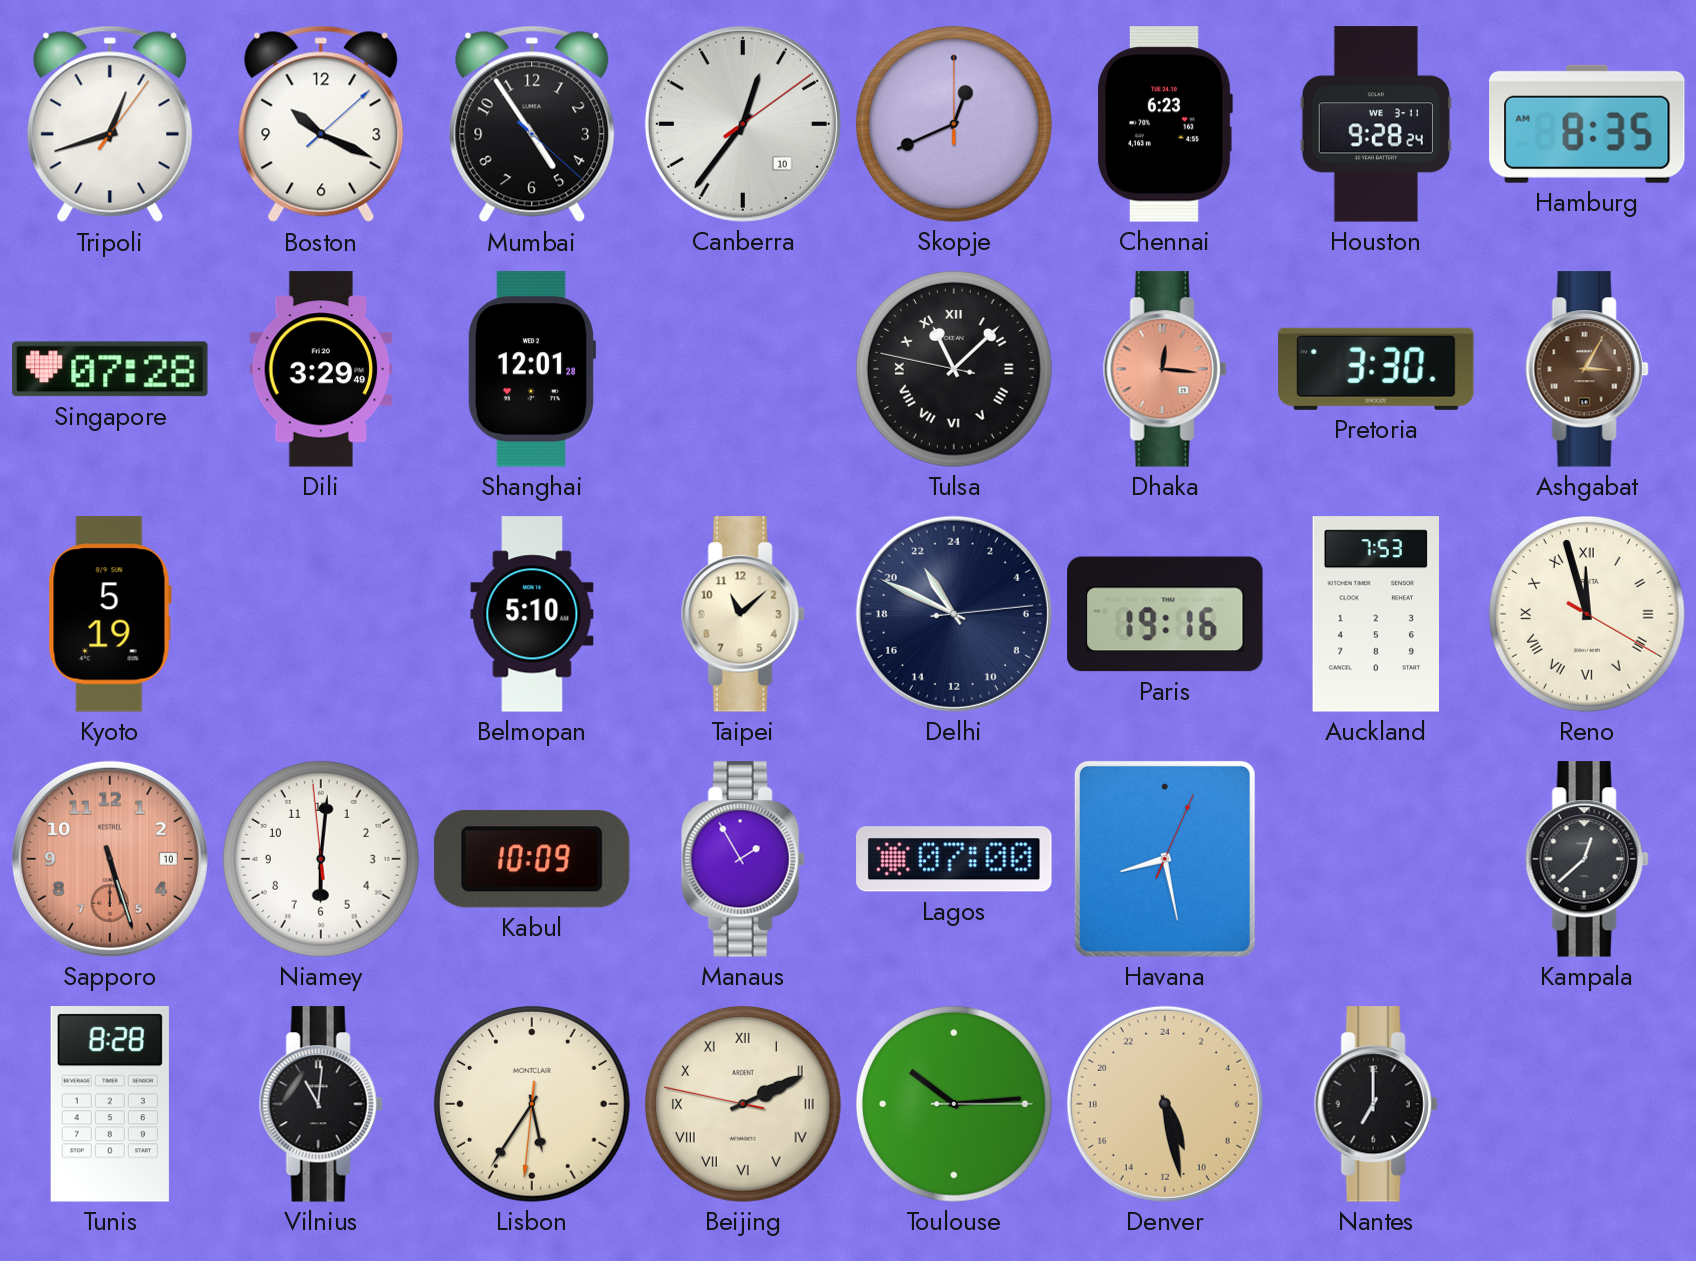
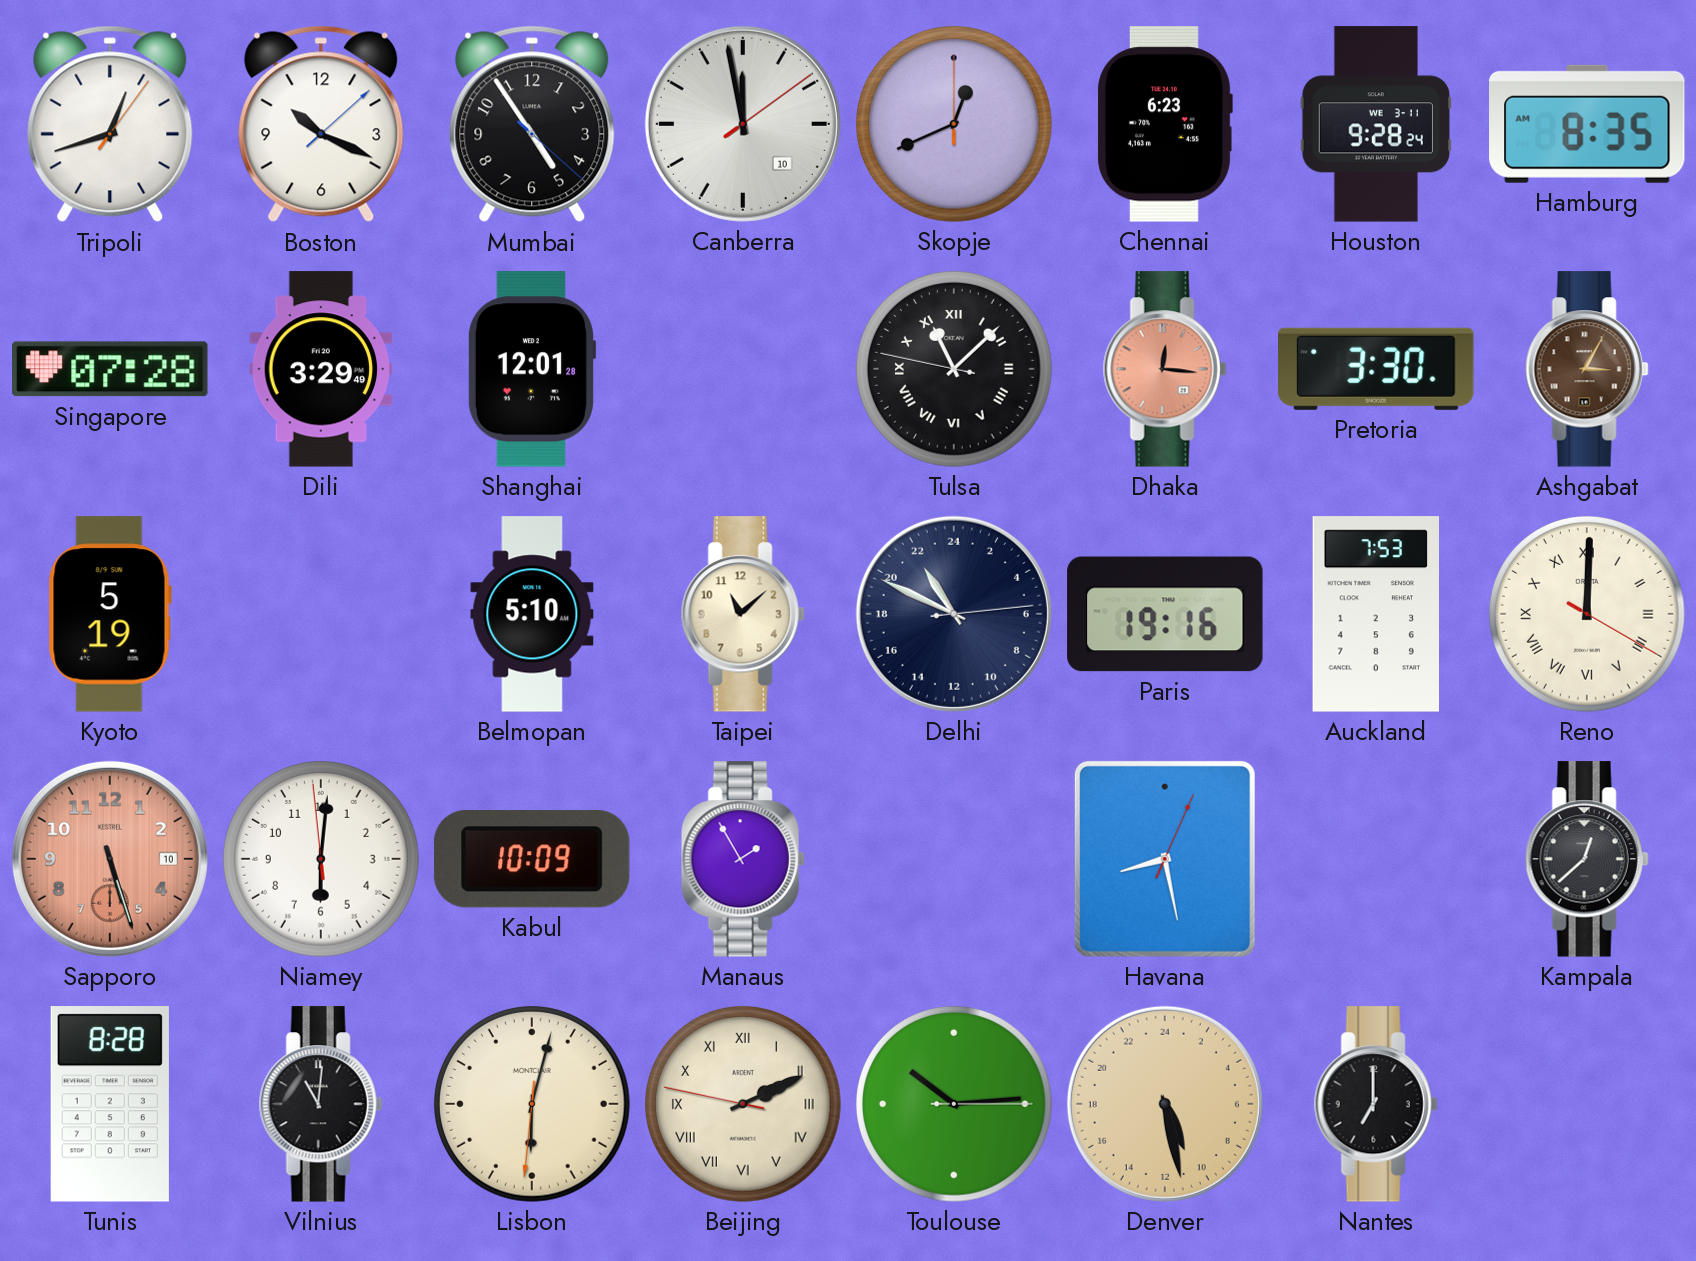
Canberra: 12:36 -> 11:58 (743, 124)
Reno: 11:57 -> 12:00 (1587, 614)
Lagos: 07:00 -> none (954, 859)
Lisbon: 5:35 -> 6:02 (532, 1104)
